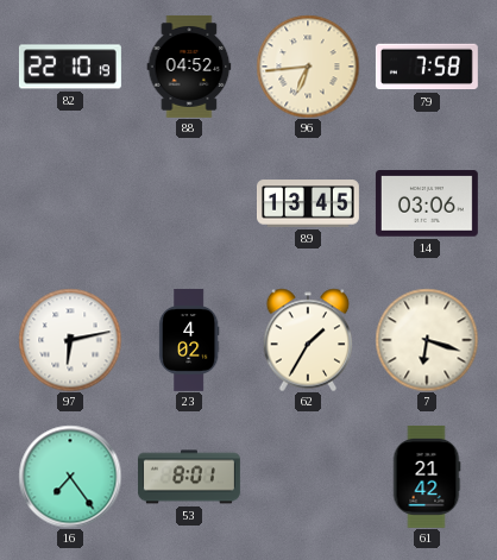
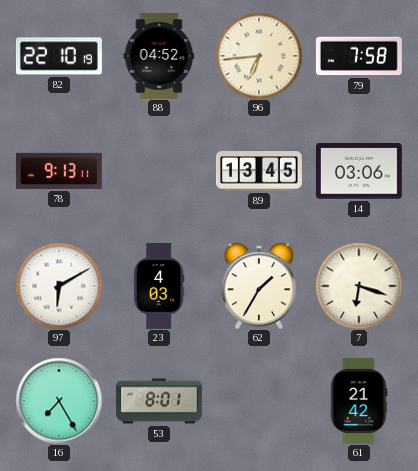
78: none -> 9:13 (59, 171)
97: 6:13 -> 6:10 (59, 286)
23: 4:02 -> 4:03 (159, 286)
16: 7:24 -> 7:25 (59, 401)
